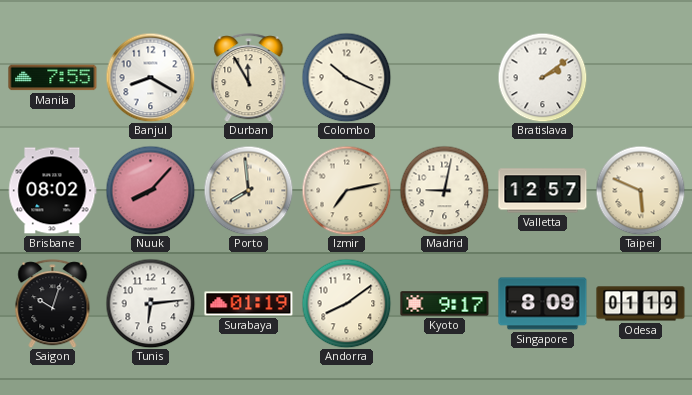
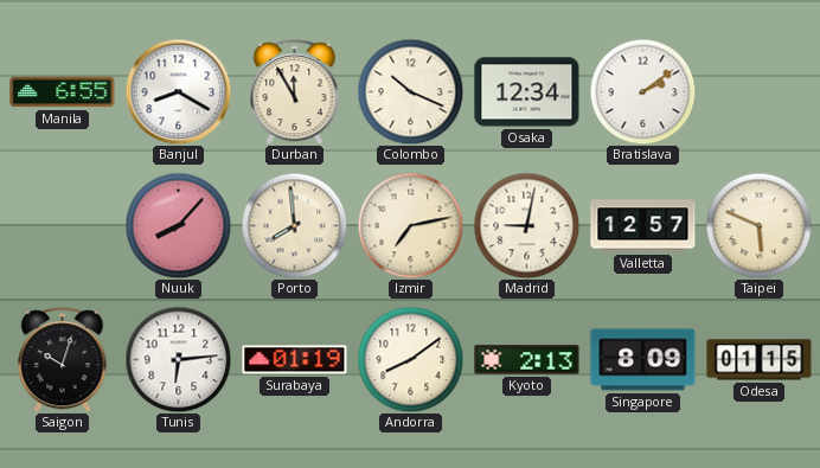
Manila: 7:55 -> 6:55 (63, 92)
Osaka: none -> 12:34 (527, 92)
Brisbane: 08:02 -> none (53, 191)
Kyoto: 9:17 -> 2:13 (527, 360)
Odesa: 01:19 -> 01:15 (760, 360)
